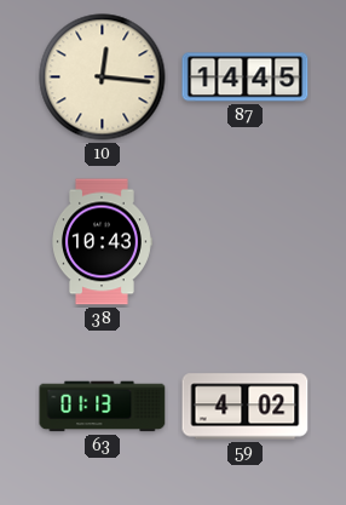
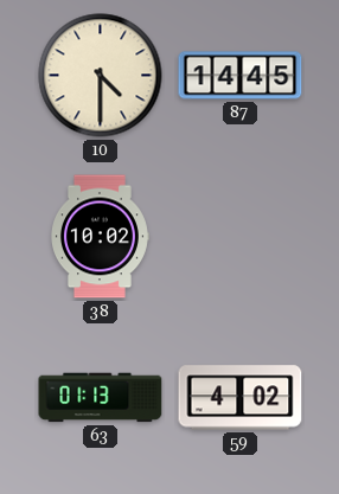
10: 12:16 -> 4:30 (101, 76)
38: 10:43 -> 10:02 (101, 237)
